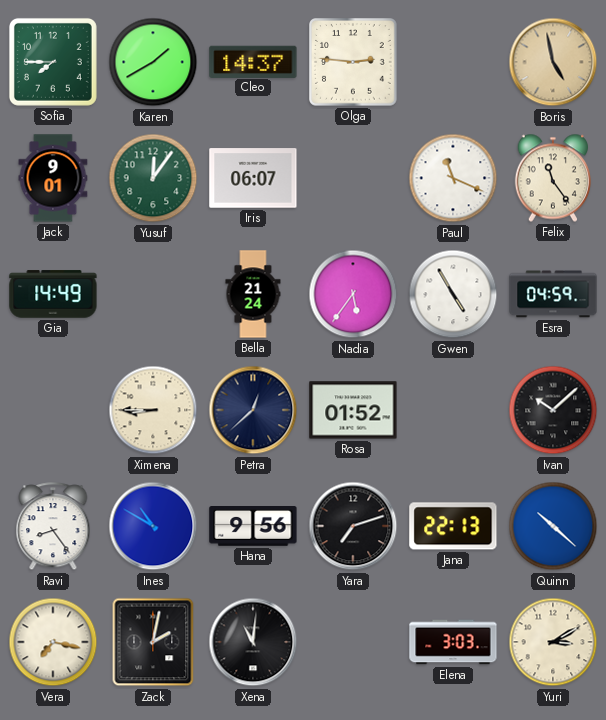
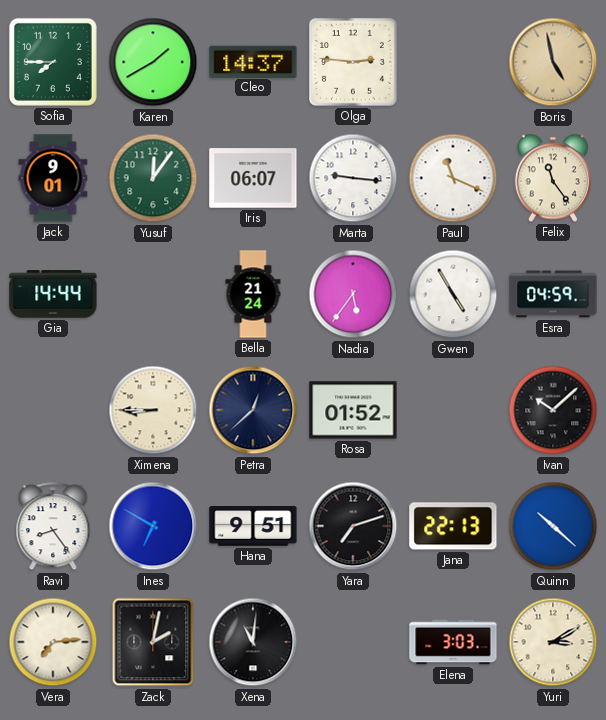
Marta: none -> 9:16 (353, 178)
Gia: 14:49 -> 14:44 (53, 294)
Ines: 10:50 -> 6:50 (153, 526)
Hana: 9:56 -> 9:51 (253, 527)
Vera: 7:17 -> 7:14 (53, 642)
